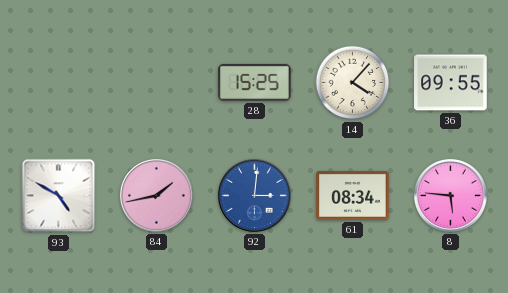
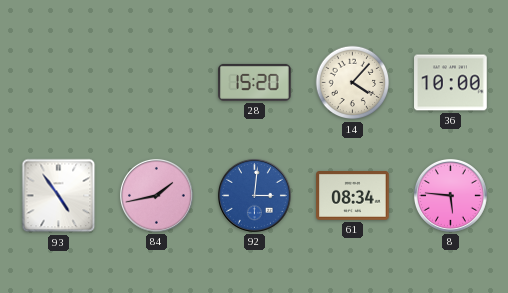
28: 15:25 -> 15:20 (255, 82)
36: 09:55 -> 10:00 (451, 83)
93: 4:50 -> 4:54 (59, 196)
